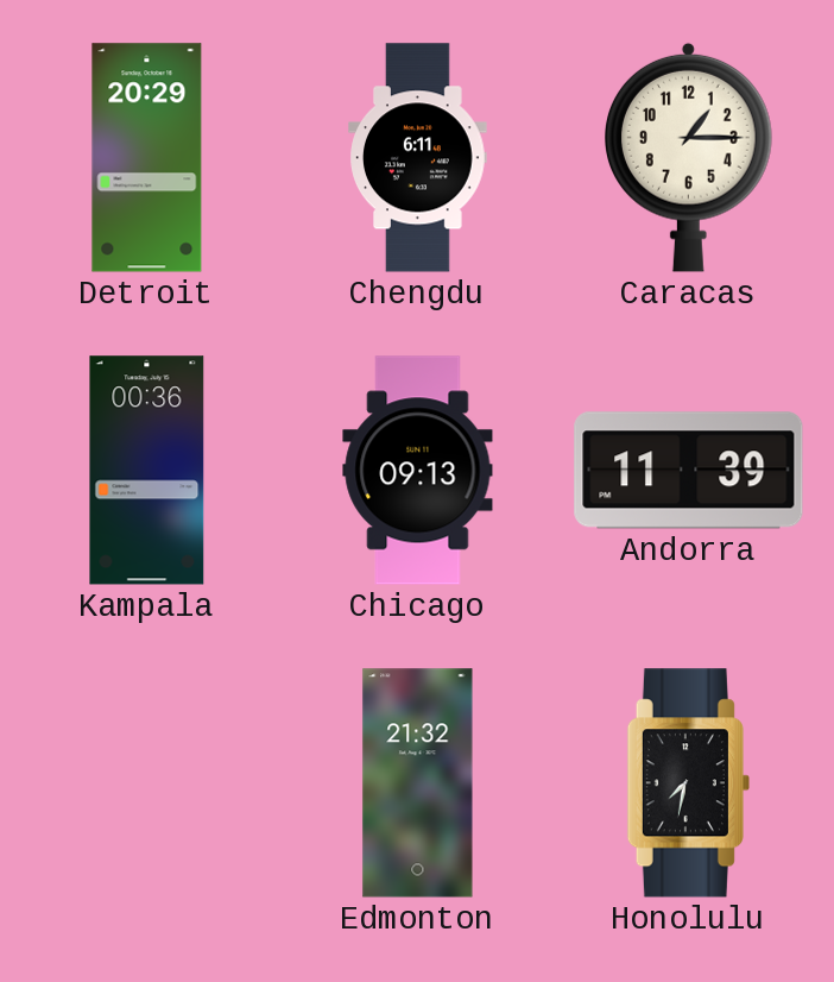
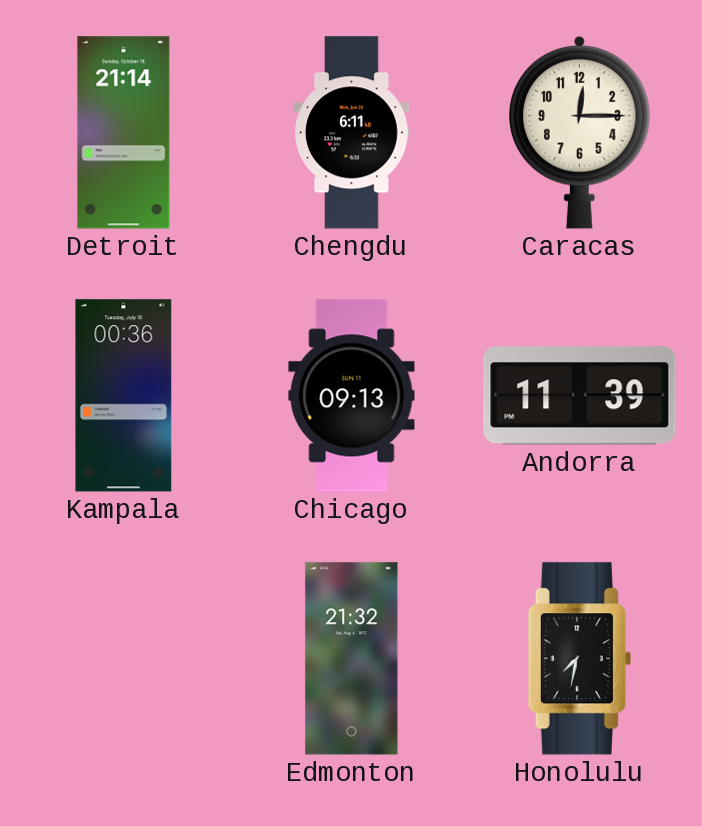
Detroit: 20:29 -> 21:14 (124, 133)
Caracas: 1:15 -> 12:15 (580, 132)
